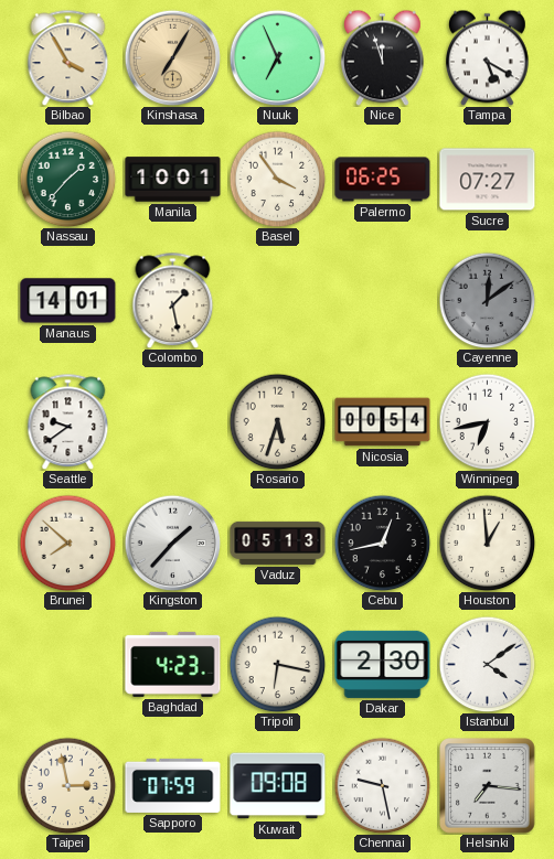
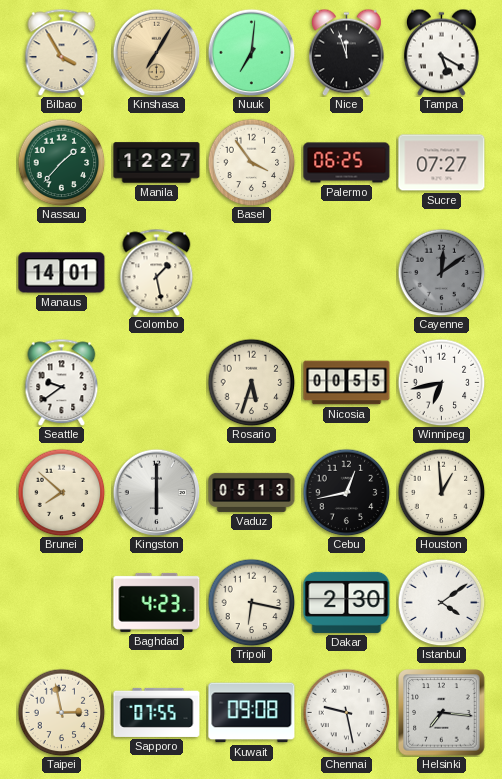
Nuuk: 6:56 -> 7:01 (251, 52)
Manila: 10:01 -> 12:27 (157, 163)
Nicosia: 00:54 -> 00:55 (347, 383)
Kingston: 1:37 -> 6:00 (156, 492)
Sapporo: 07:59 -> 07:55 (157, 712)
